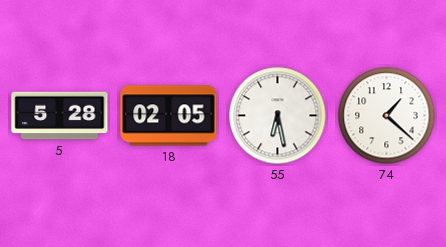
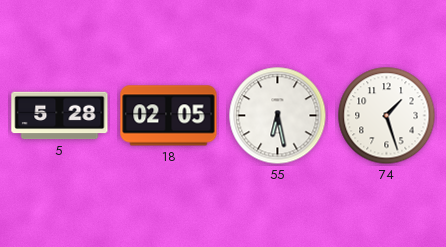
74: 1:22 -> 1:27 (387, 116)
